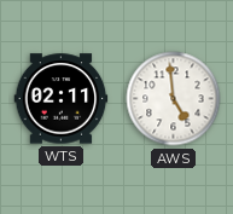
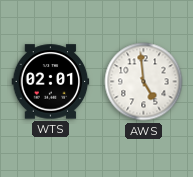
WTS: 02:11 -> 02:01 (51, 82)
